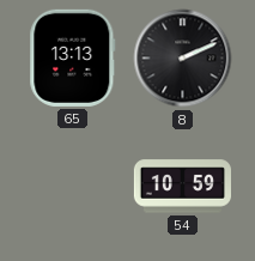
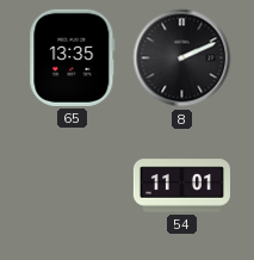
65: 13:13 -> 13:35 (73, 57)
54: 10:59 -> 11:01 (181, 186)
